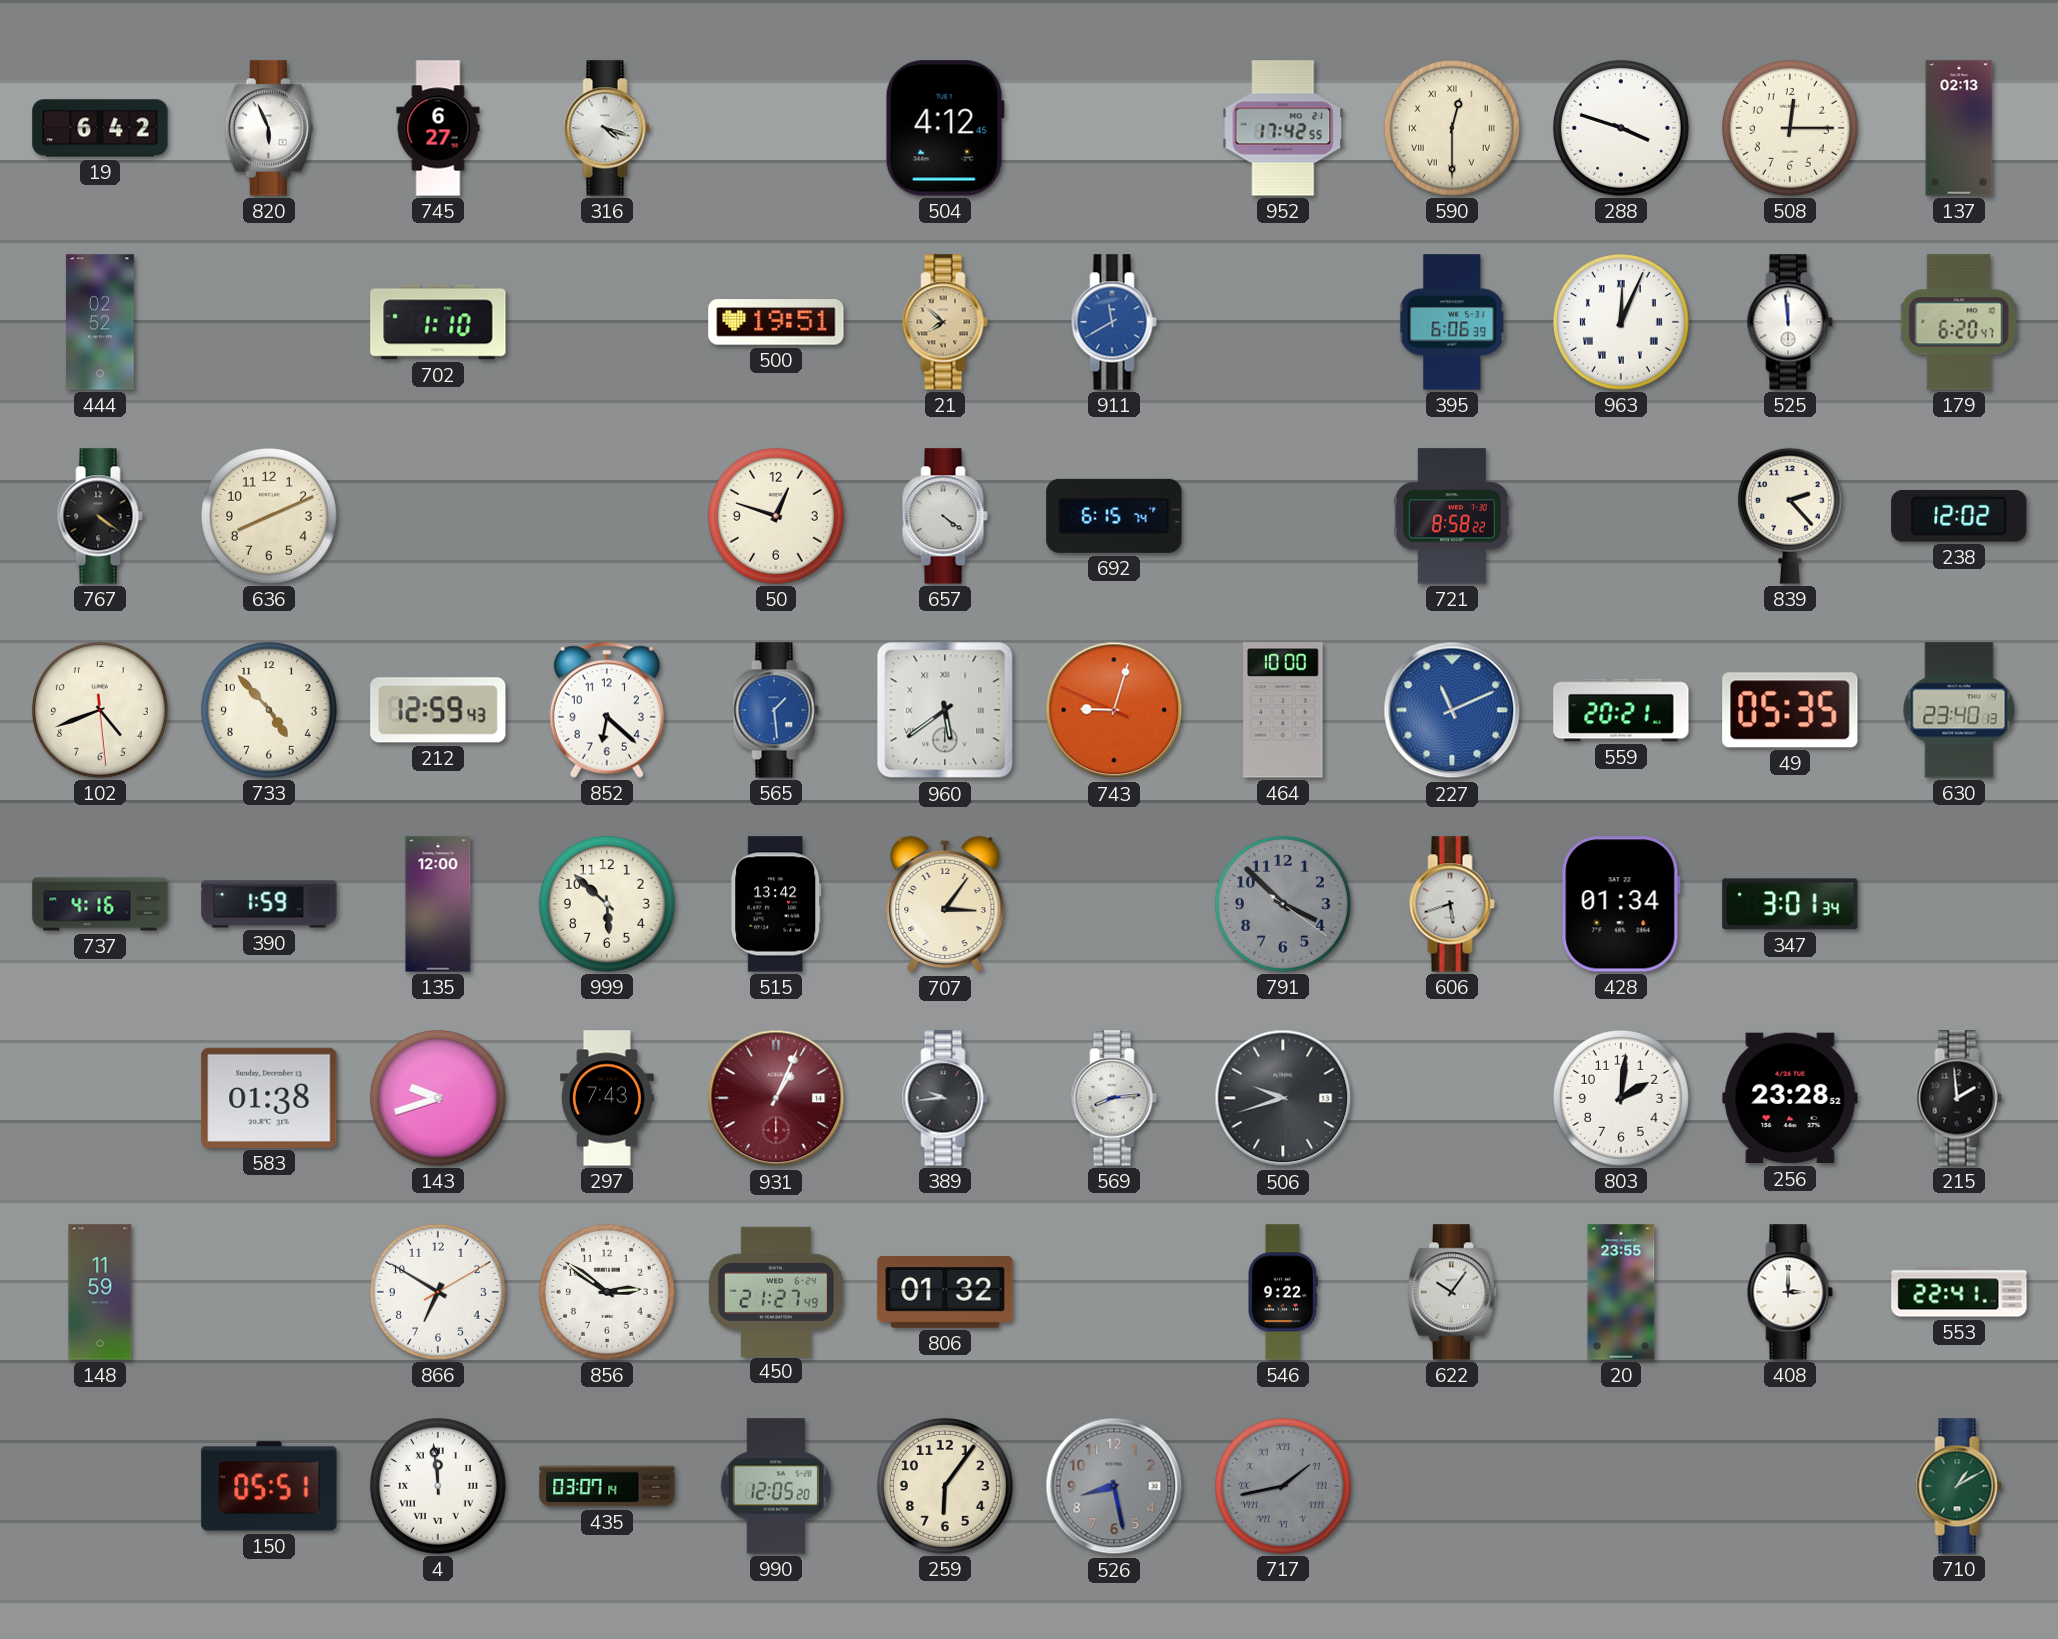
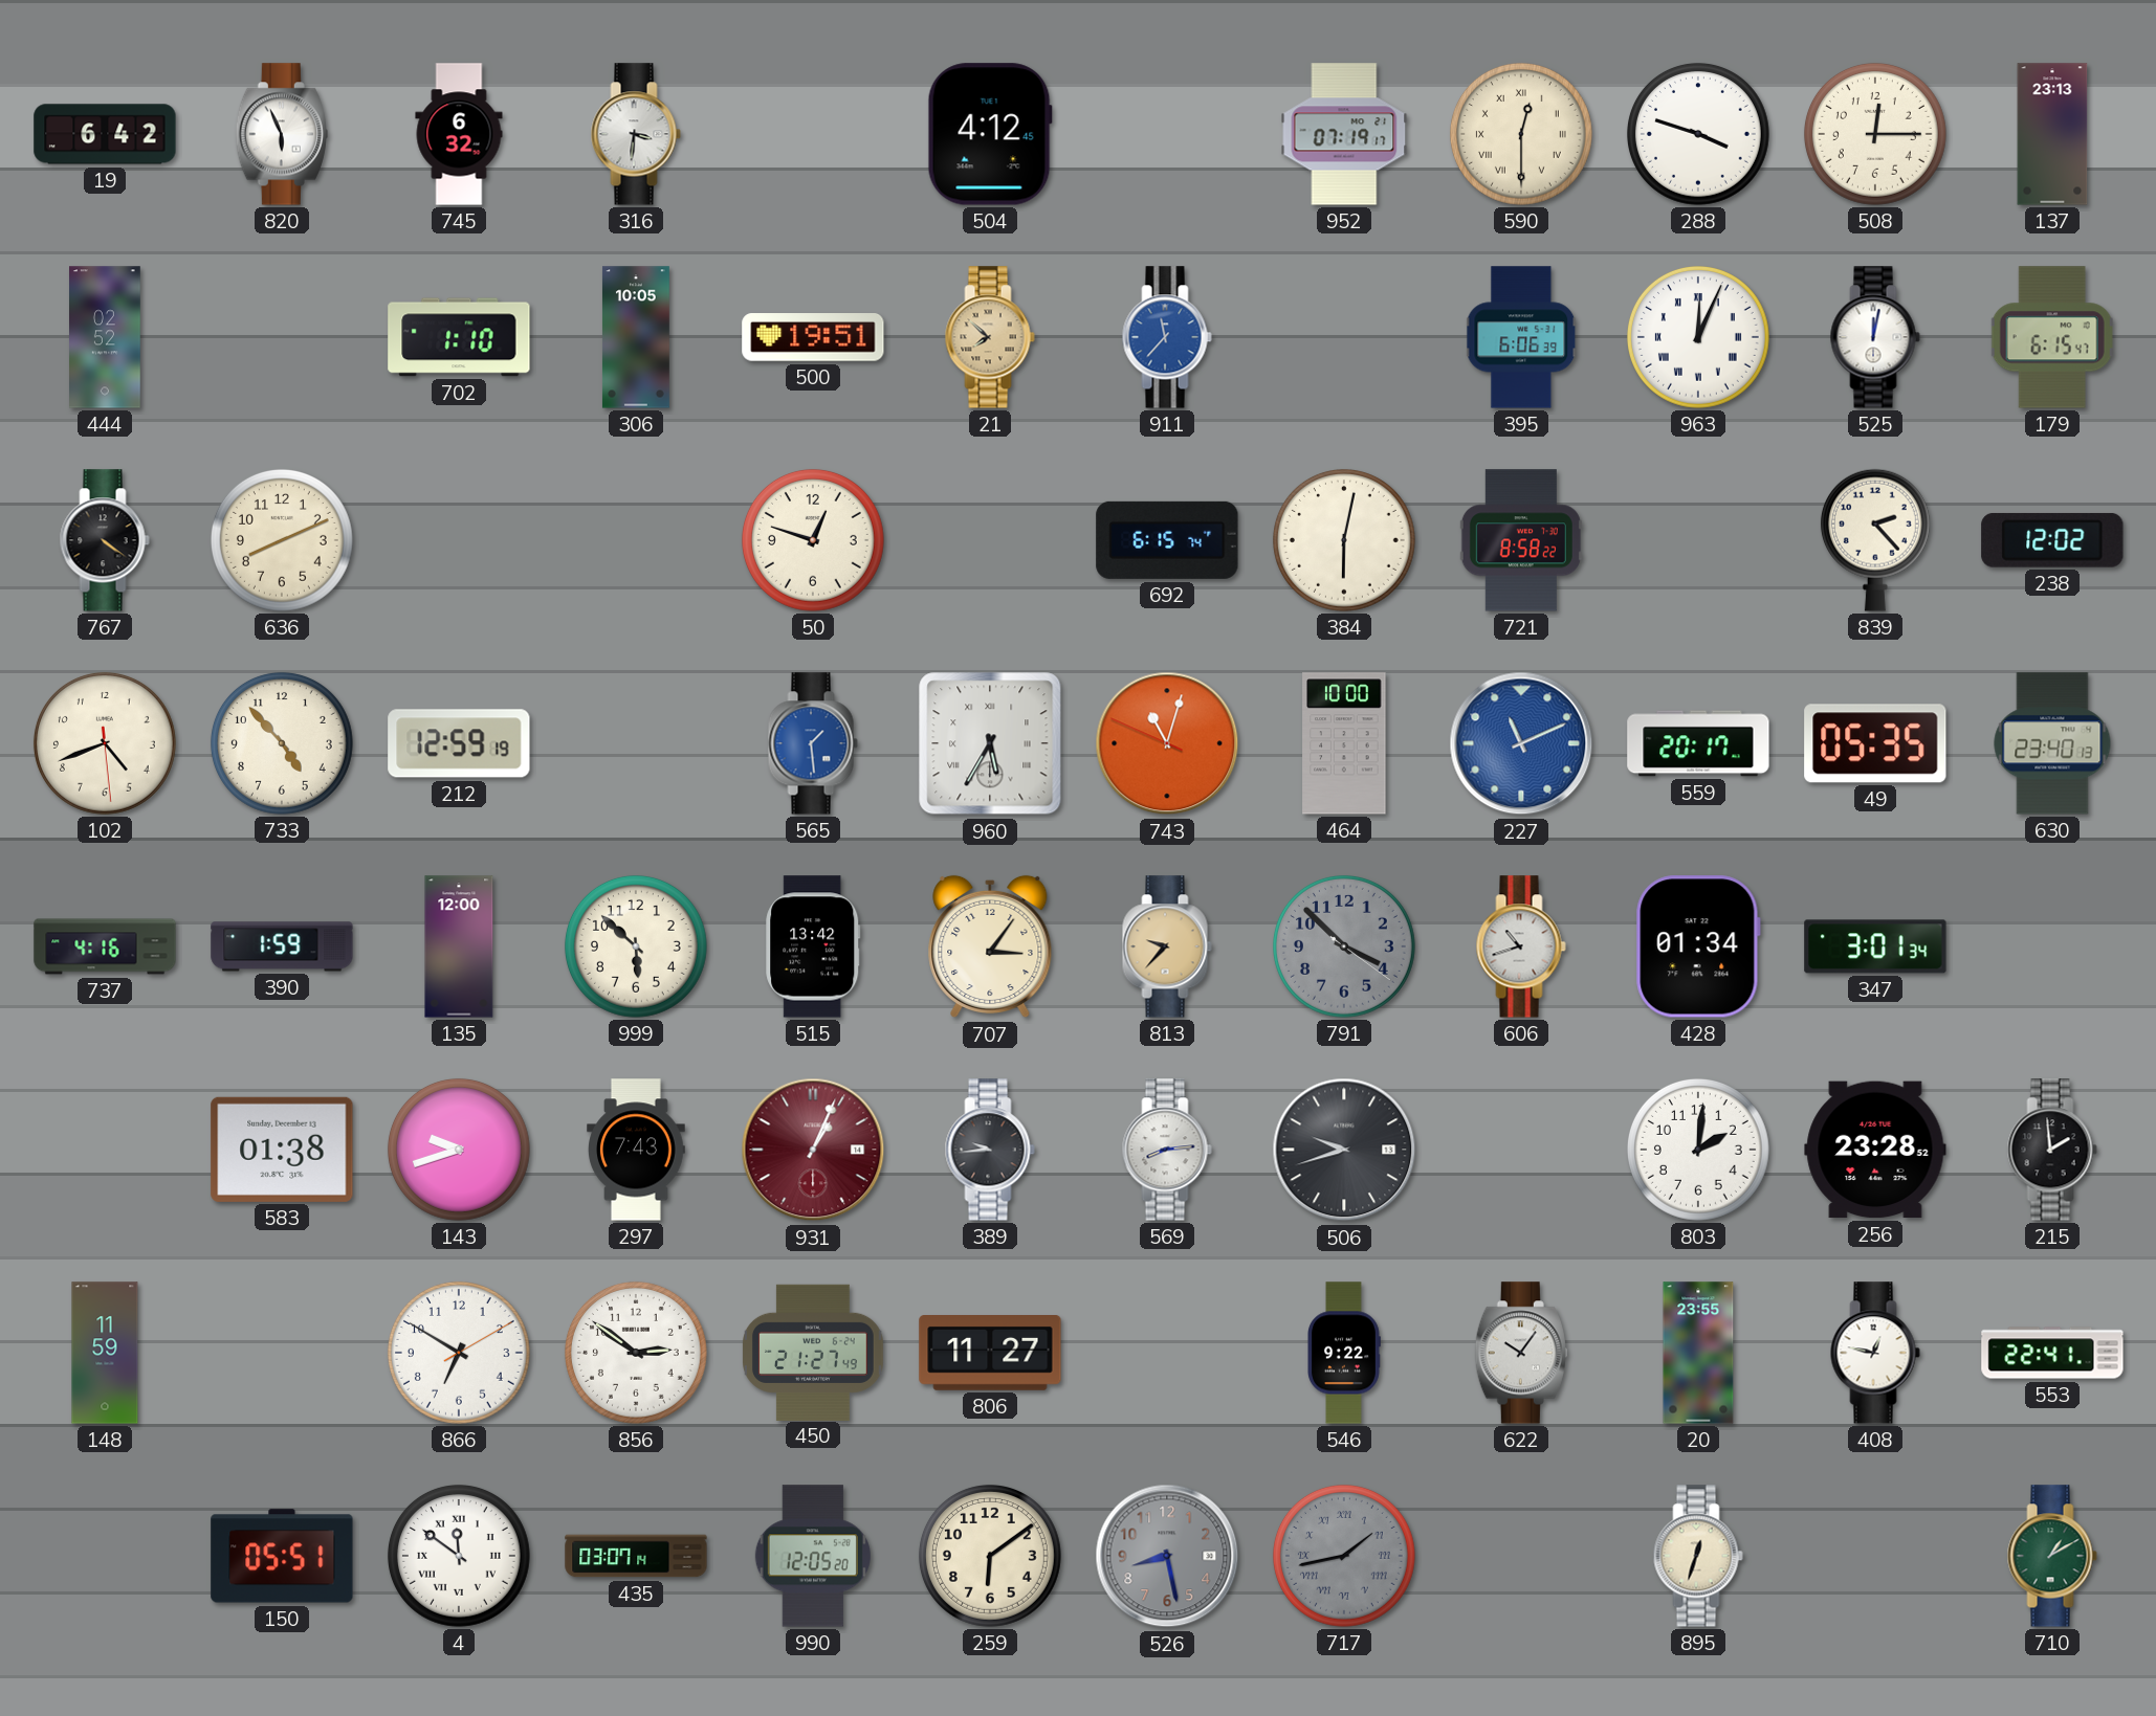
745: 6:27 -> 6:32 (459, 134)
316: 4:18 -> 3:31 (636, 134)
952: 17:42 -> 07:19 (1344, 134)
137: 02:13 -> 23:13 (2052, 134)
306: none -> 10:05 (636, 337)
911: 11:40 -> 11:37 (1167, 337)
525: 11:59 -> 12:02 (1875, 337)
179: 6:20 -> 6:15 (2052, 337)
657: 4:21 -> none (945, 516)
384: none -> 6:02 (1344, 540)
212: 12:59:43 -> 12:59:19 (459, 743)
852: 6:22 -> none (607, 710)
960: 5:39 -> 5:35 (990, 743)
743: 9:02 -> 11:02 (1167, 743)
559: 20:21 -> 20:17 (1698, 743)
813: none -> 9:37 (1167, 946)
606: 5:42 -> 10:42 (1521, 946)
806: 01:32 -> 11:27 (990, 1354)
408: 3:00 -> 12:47 (1875, 1353)
4: 11:59 -> 11:51 (459, 1556)
259: 6:06 -> 6:09 (990, 1556)
895: none -> 12:33 (1698, 1556)
